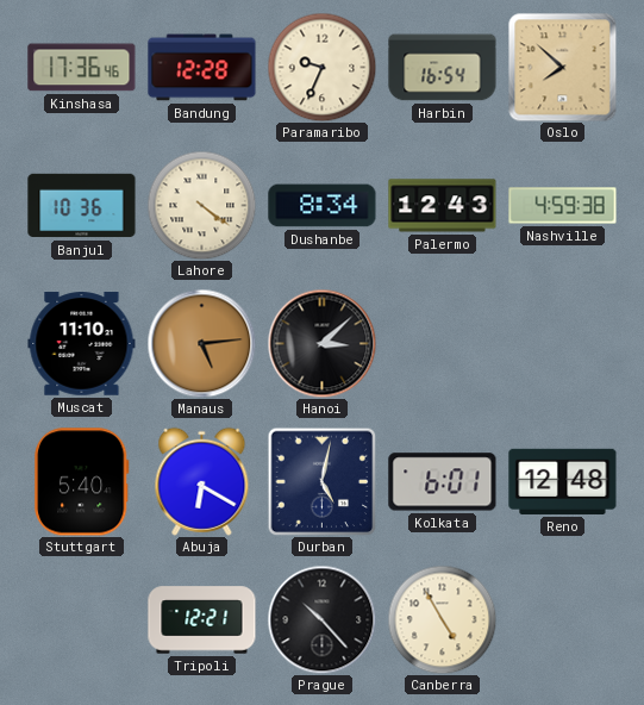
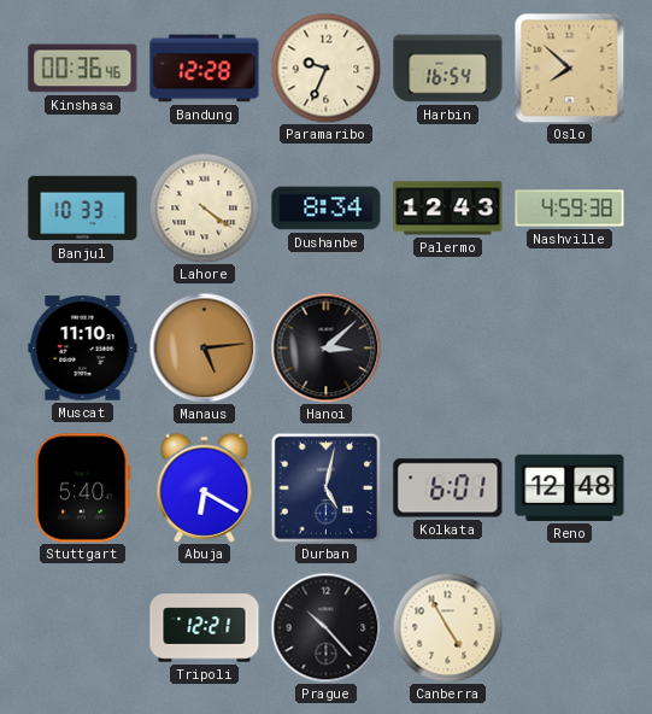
Kinshasa: 17:36 -> 00:36 (83, 69)
Banjul: 10:36 -> 10:33 (83, 209)
